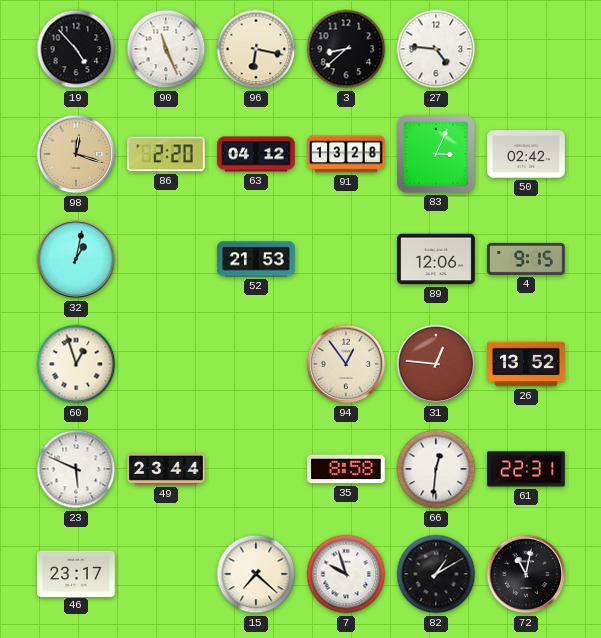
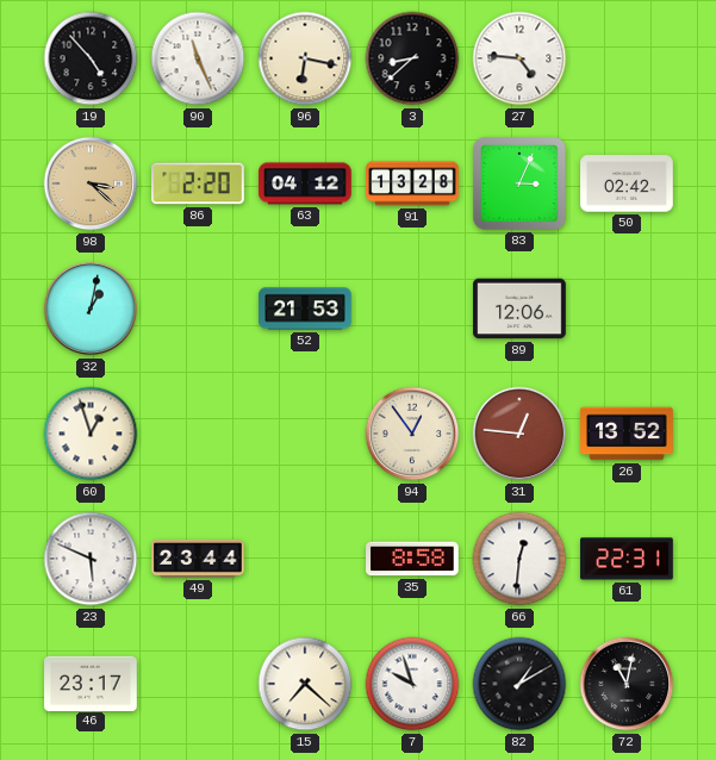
98: 12:18 -> 3:22 (91, 183)
4: 9:15 -> none (526, 259)
